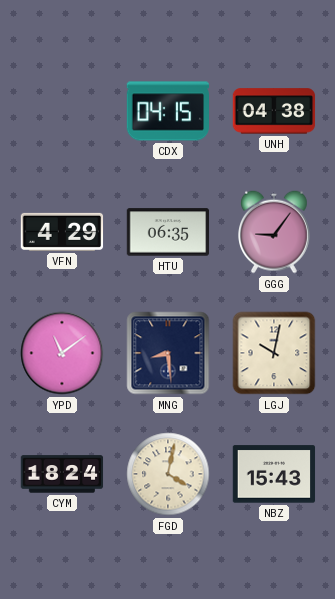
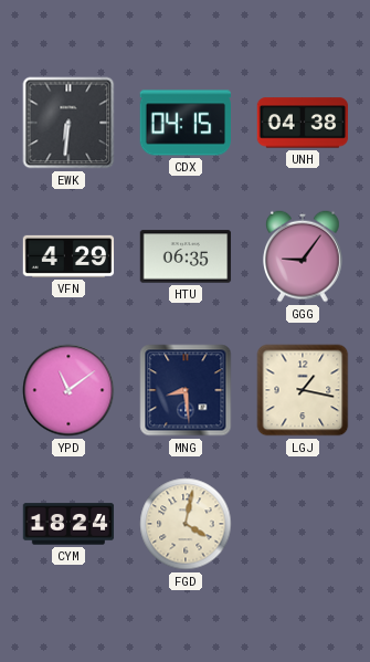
EWK: none -> 6:31 (68, 123)
LGJ: 10:02 -> 1:17 (303, 390)
NBZ: 15:43 -> none (274, 474)
